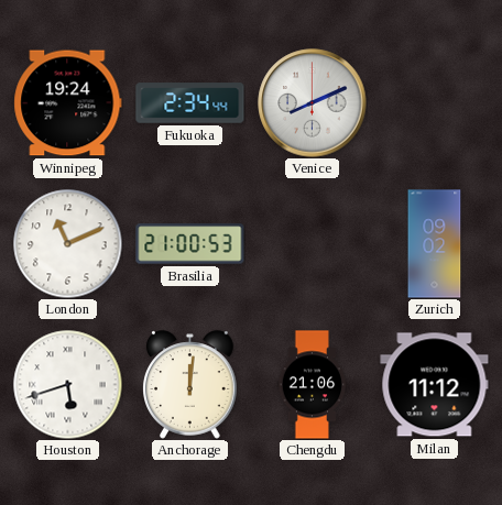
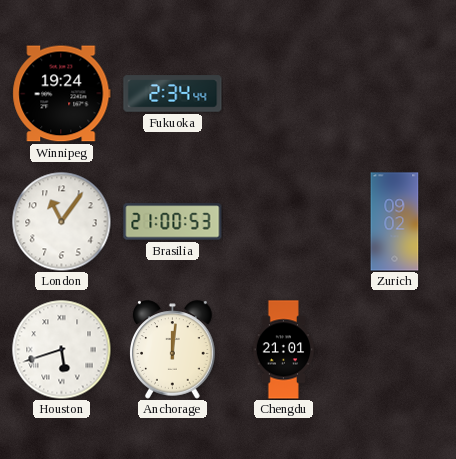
Venice: 8:11 -> none (313, 103)
London: 11:11 -> 11:06 (62, 222)
Chengdu: 21:06 -> 21:01 (284, 350)
Milan: 11:12 -> none (435, 385)
